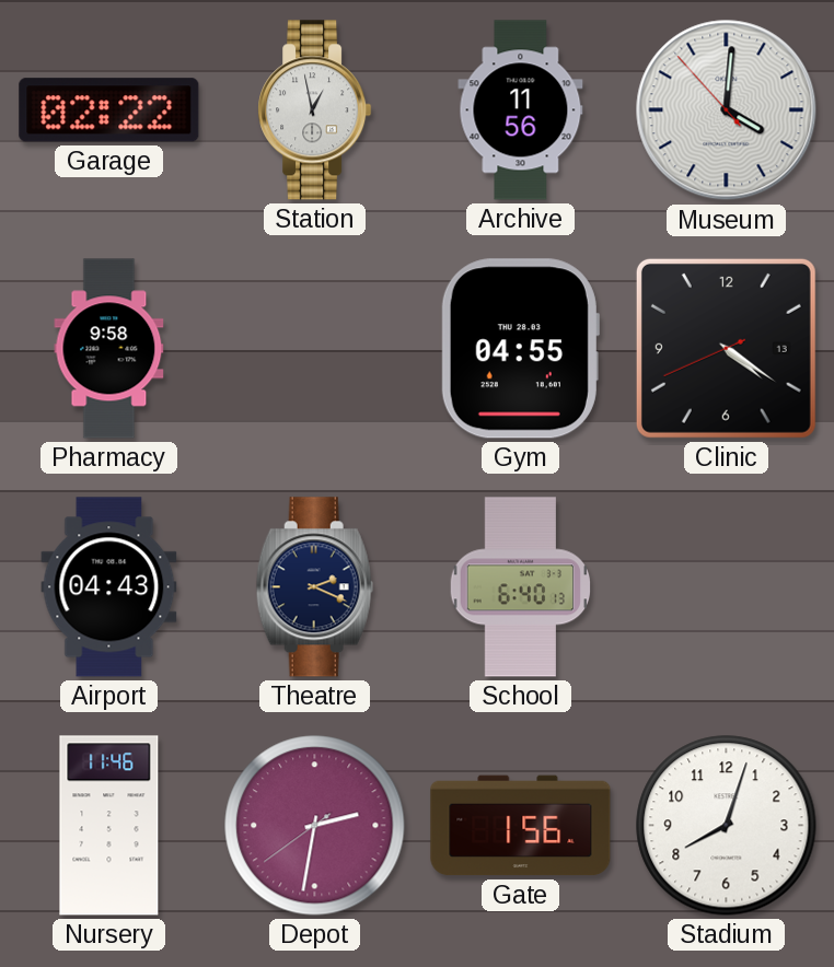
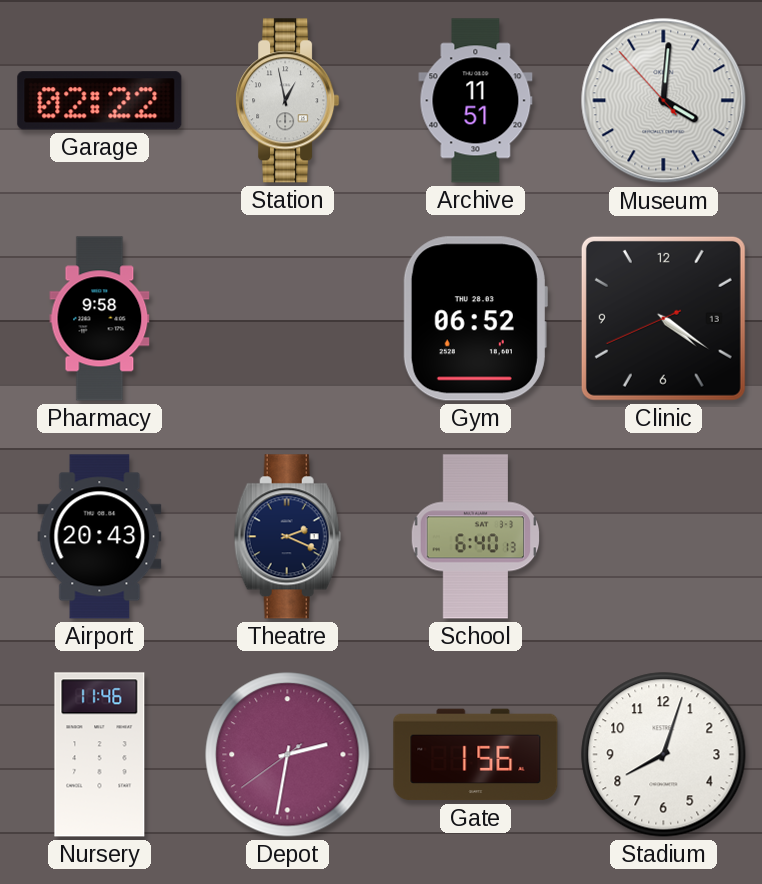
Archive: 11:56 -> 11:51 (476, 101)
Gym: 04:55 -> 06:52 (475, 319)
Airport: 04:43 -> 20:43 (100, 537)
